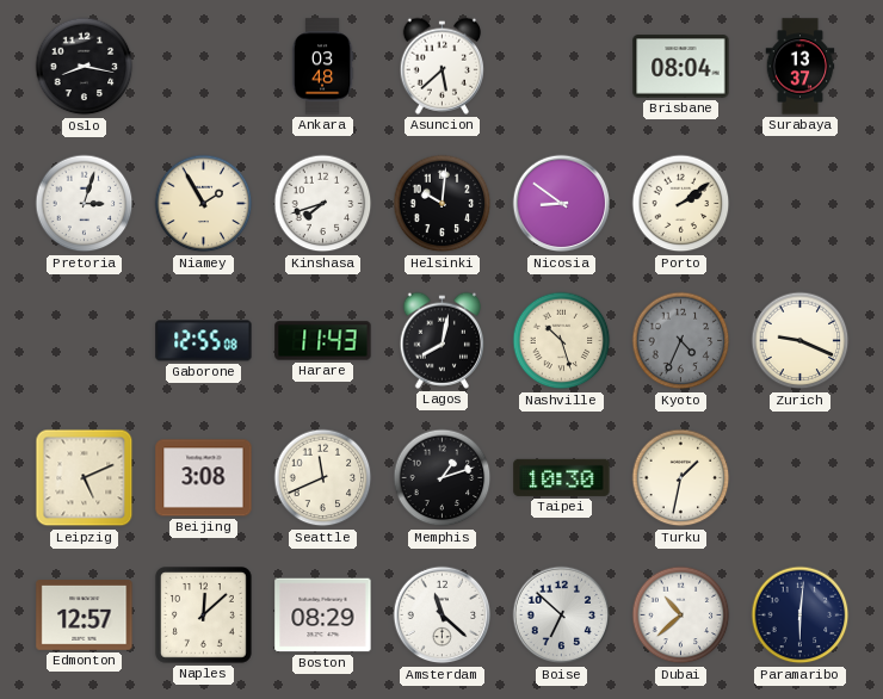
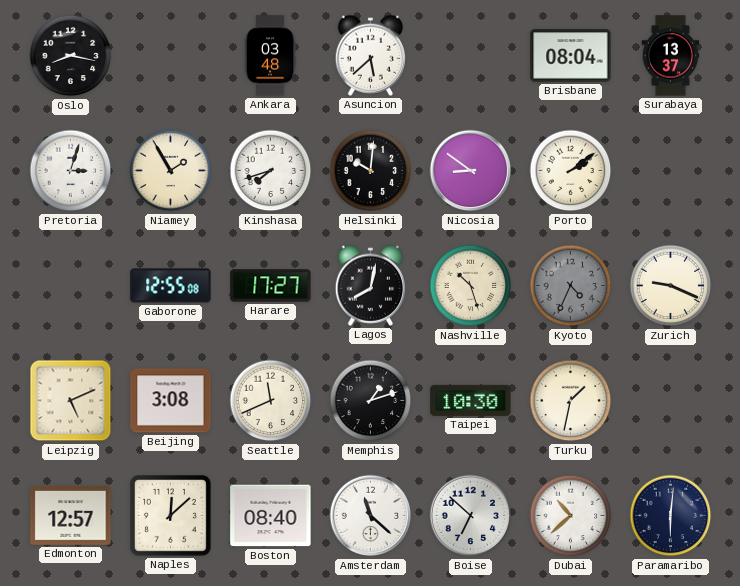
Harare: 11:43 -> 17:27 (271, 286)
Boston: 08:29 -> 08:40 (271, 516)
